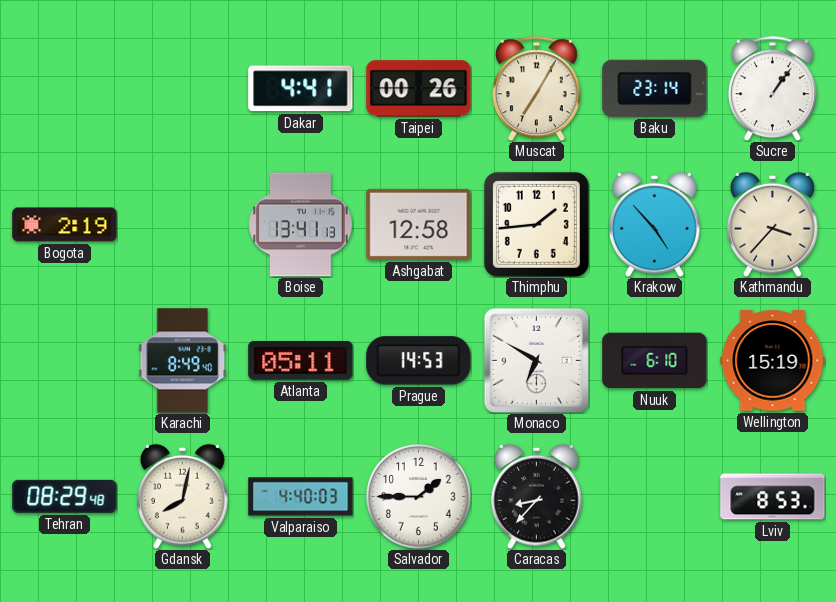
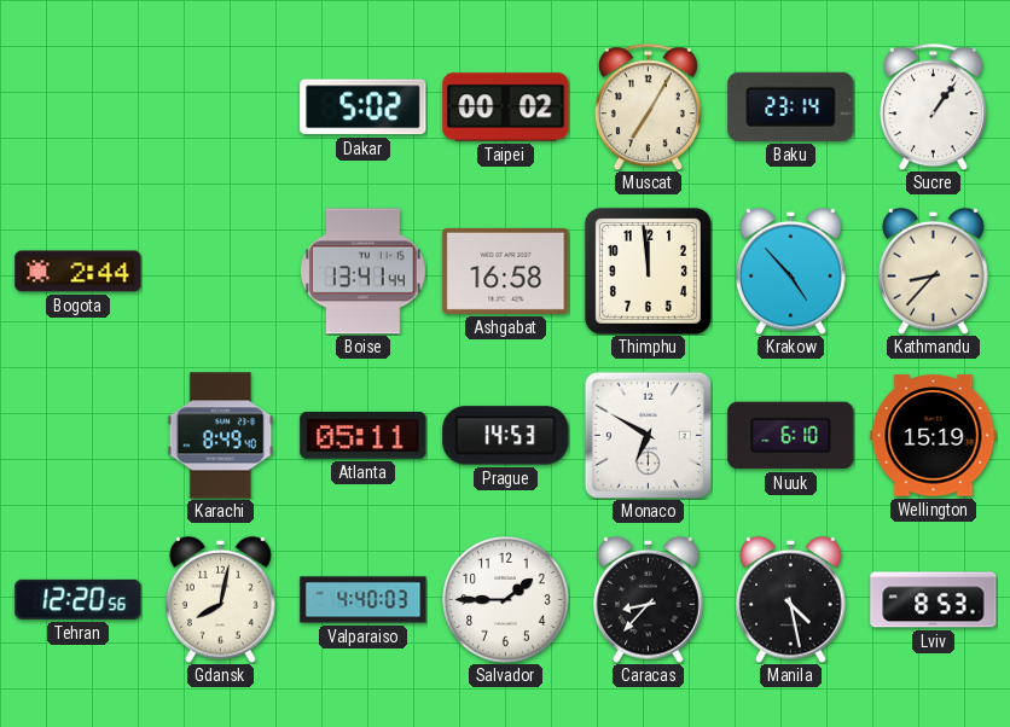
Dakar: 4:41 -> 5:02 (364, 107)
Taipei: 00:26 -> 00:02 (506, 107)
Bogota: 2:19 -> 2:44 (79, 272)
Boise: 13:41:13 -> 13:41:44 (364, 272)
Ashgabat: 12:58 -> 16:58 (506, 271)
Thimphu: 1:44 -> 11:59 (648, 271)
Kathmandu: 3:37 -> 8:37 (934, 271)
Tehran: 08:29 -> 12:20 (79, 599)
Manila: none -> 4:28 (791, 599)
